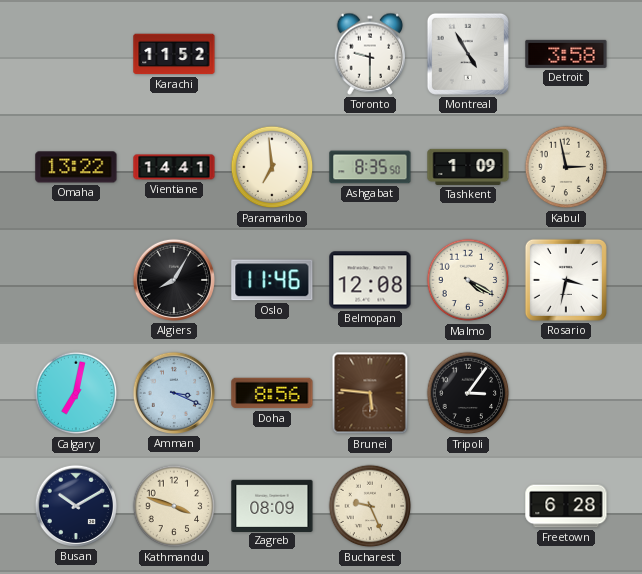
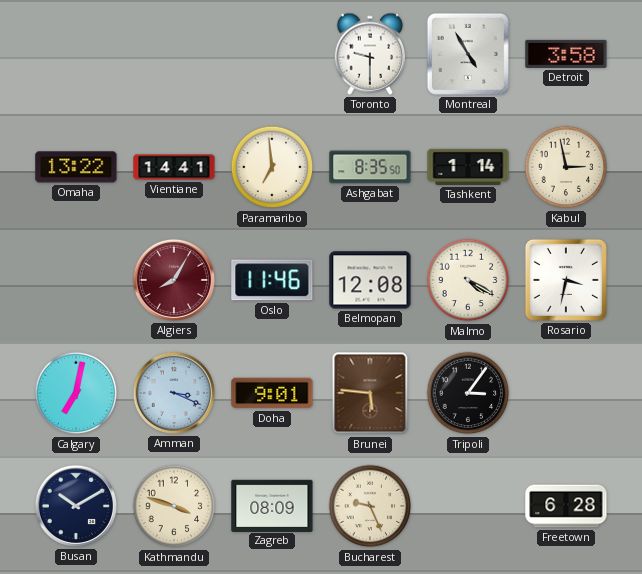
Karachi: 11:52 -> none (174, 54)
Tashkent: 1:09 -> 1:14 (468, 167)
Algiers dial: black -> burgundy (174, 280)
Doha: 8:56 -> 9:01 (272, 393)
